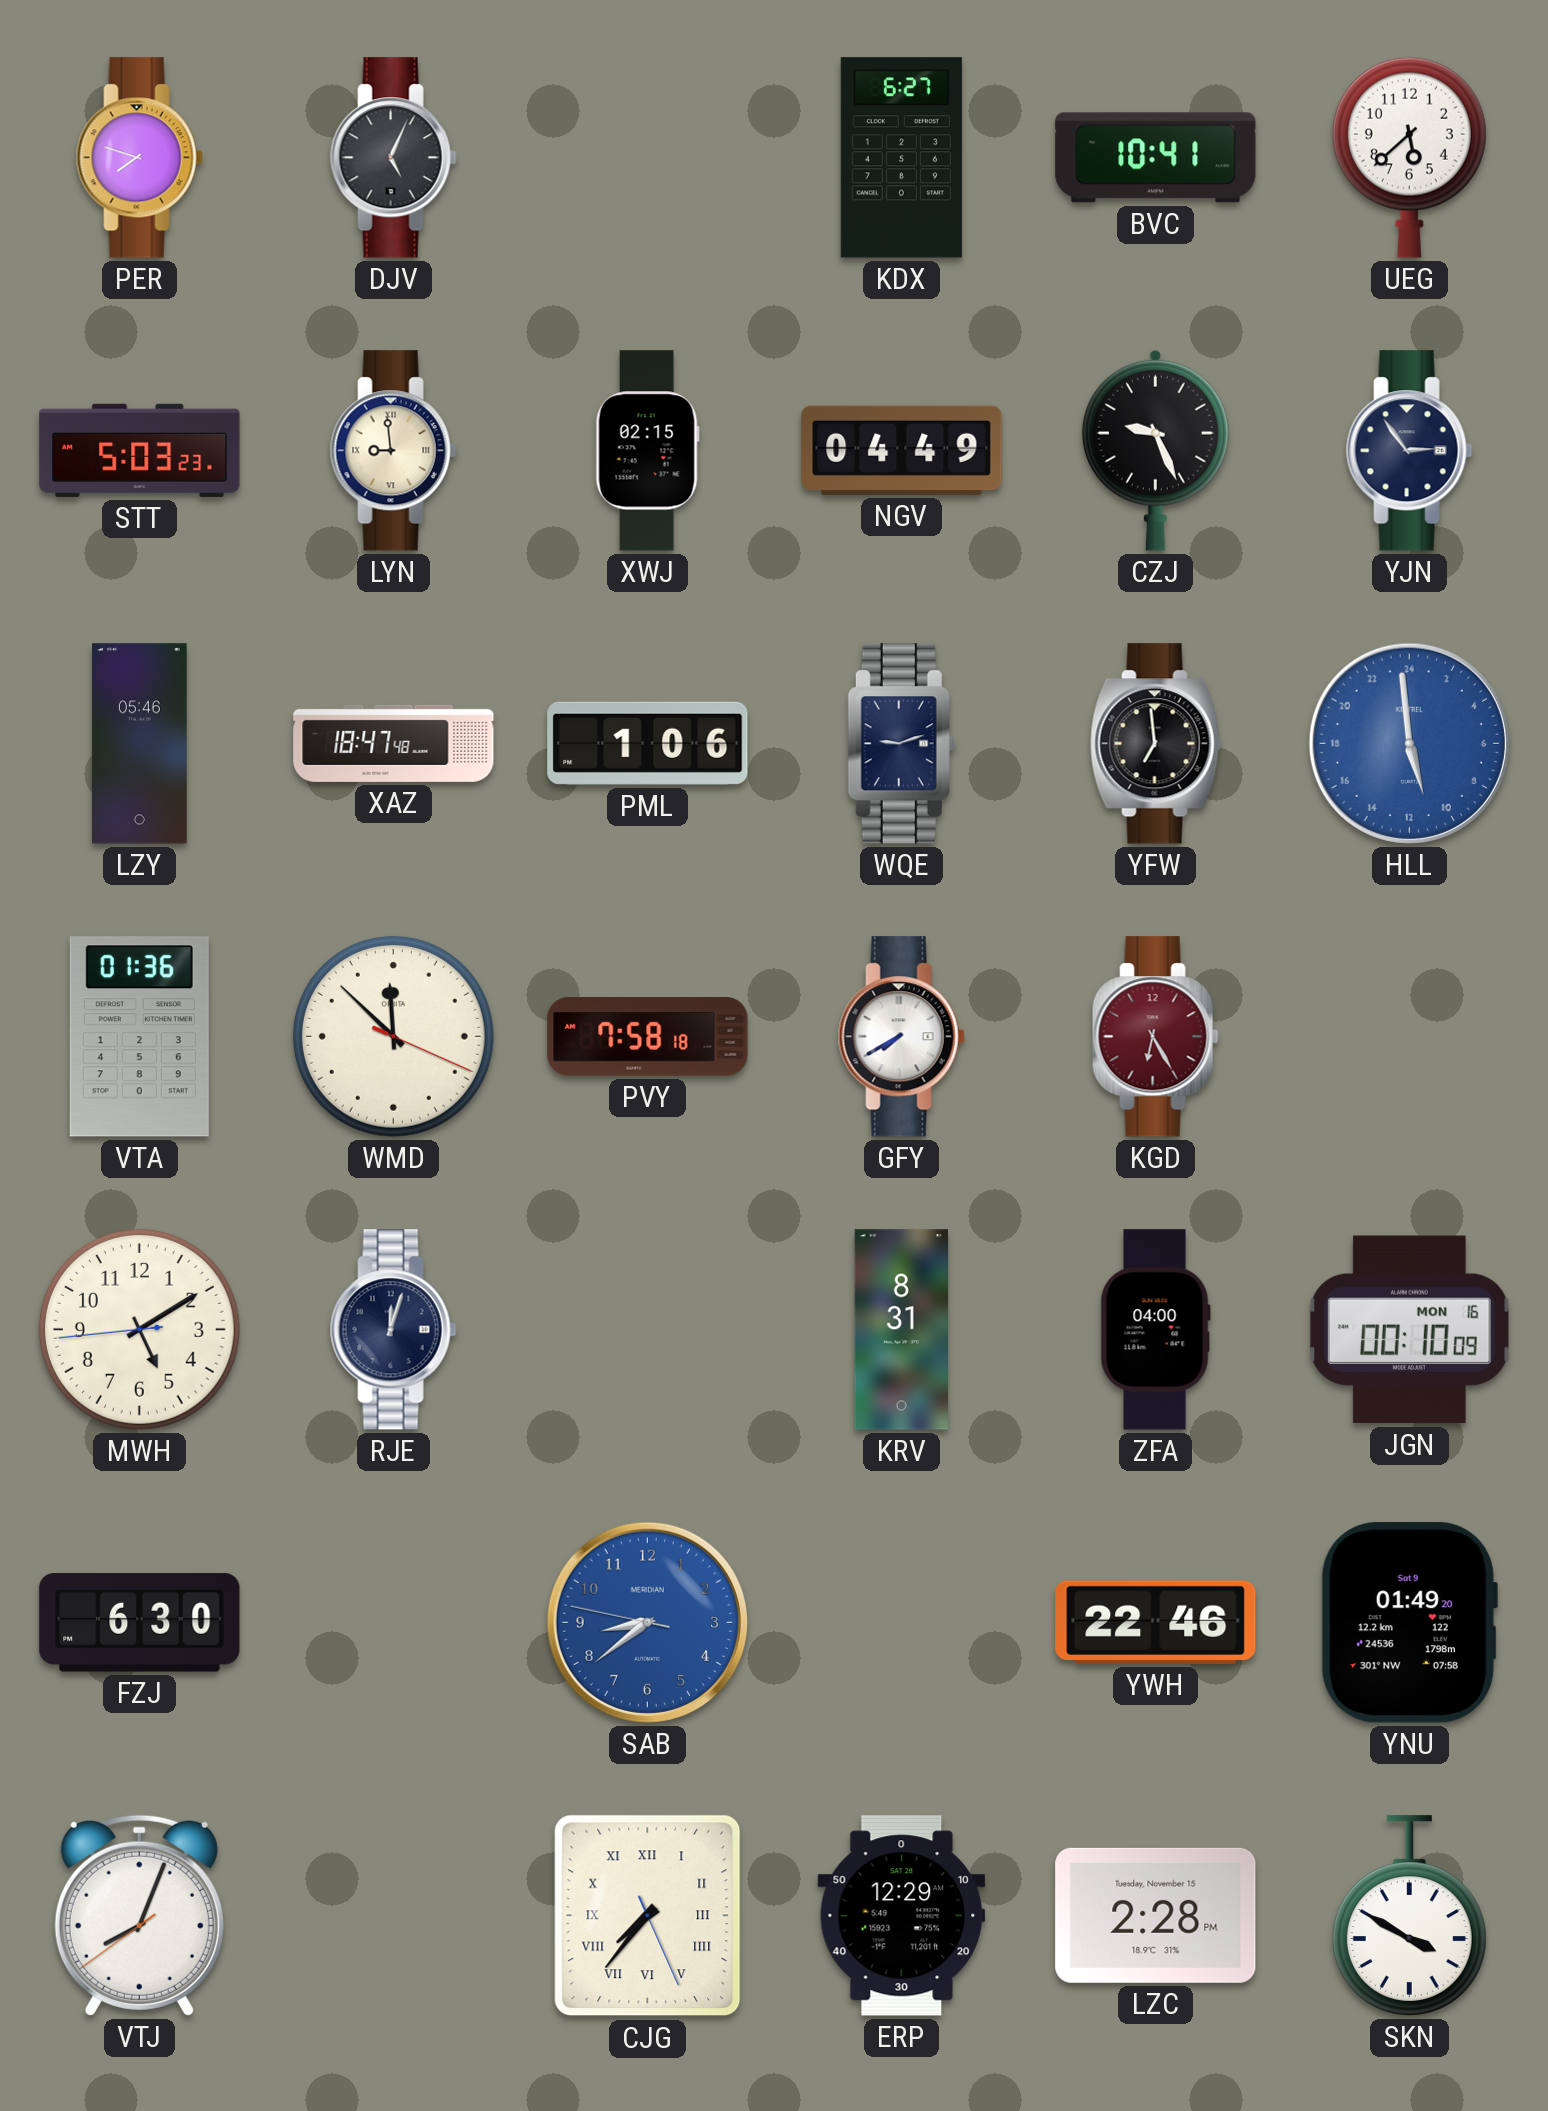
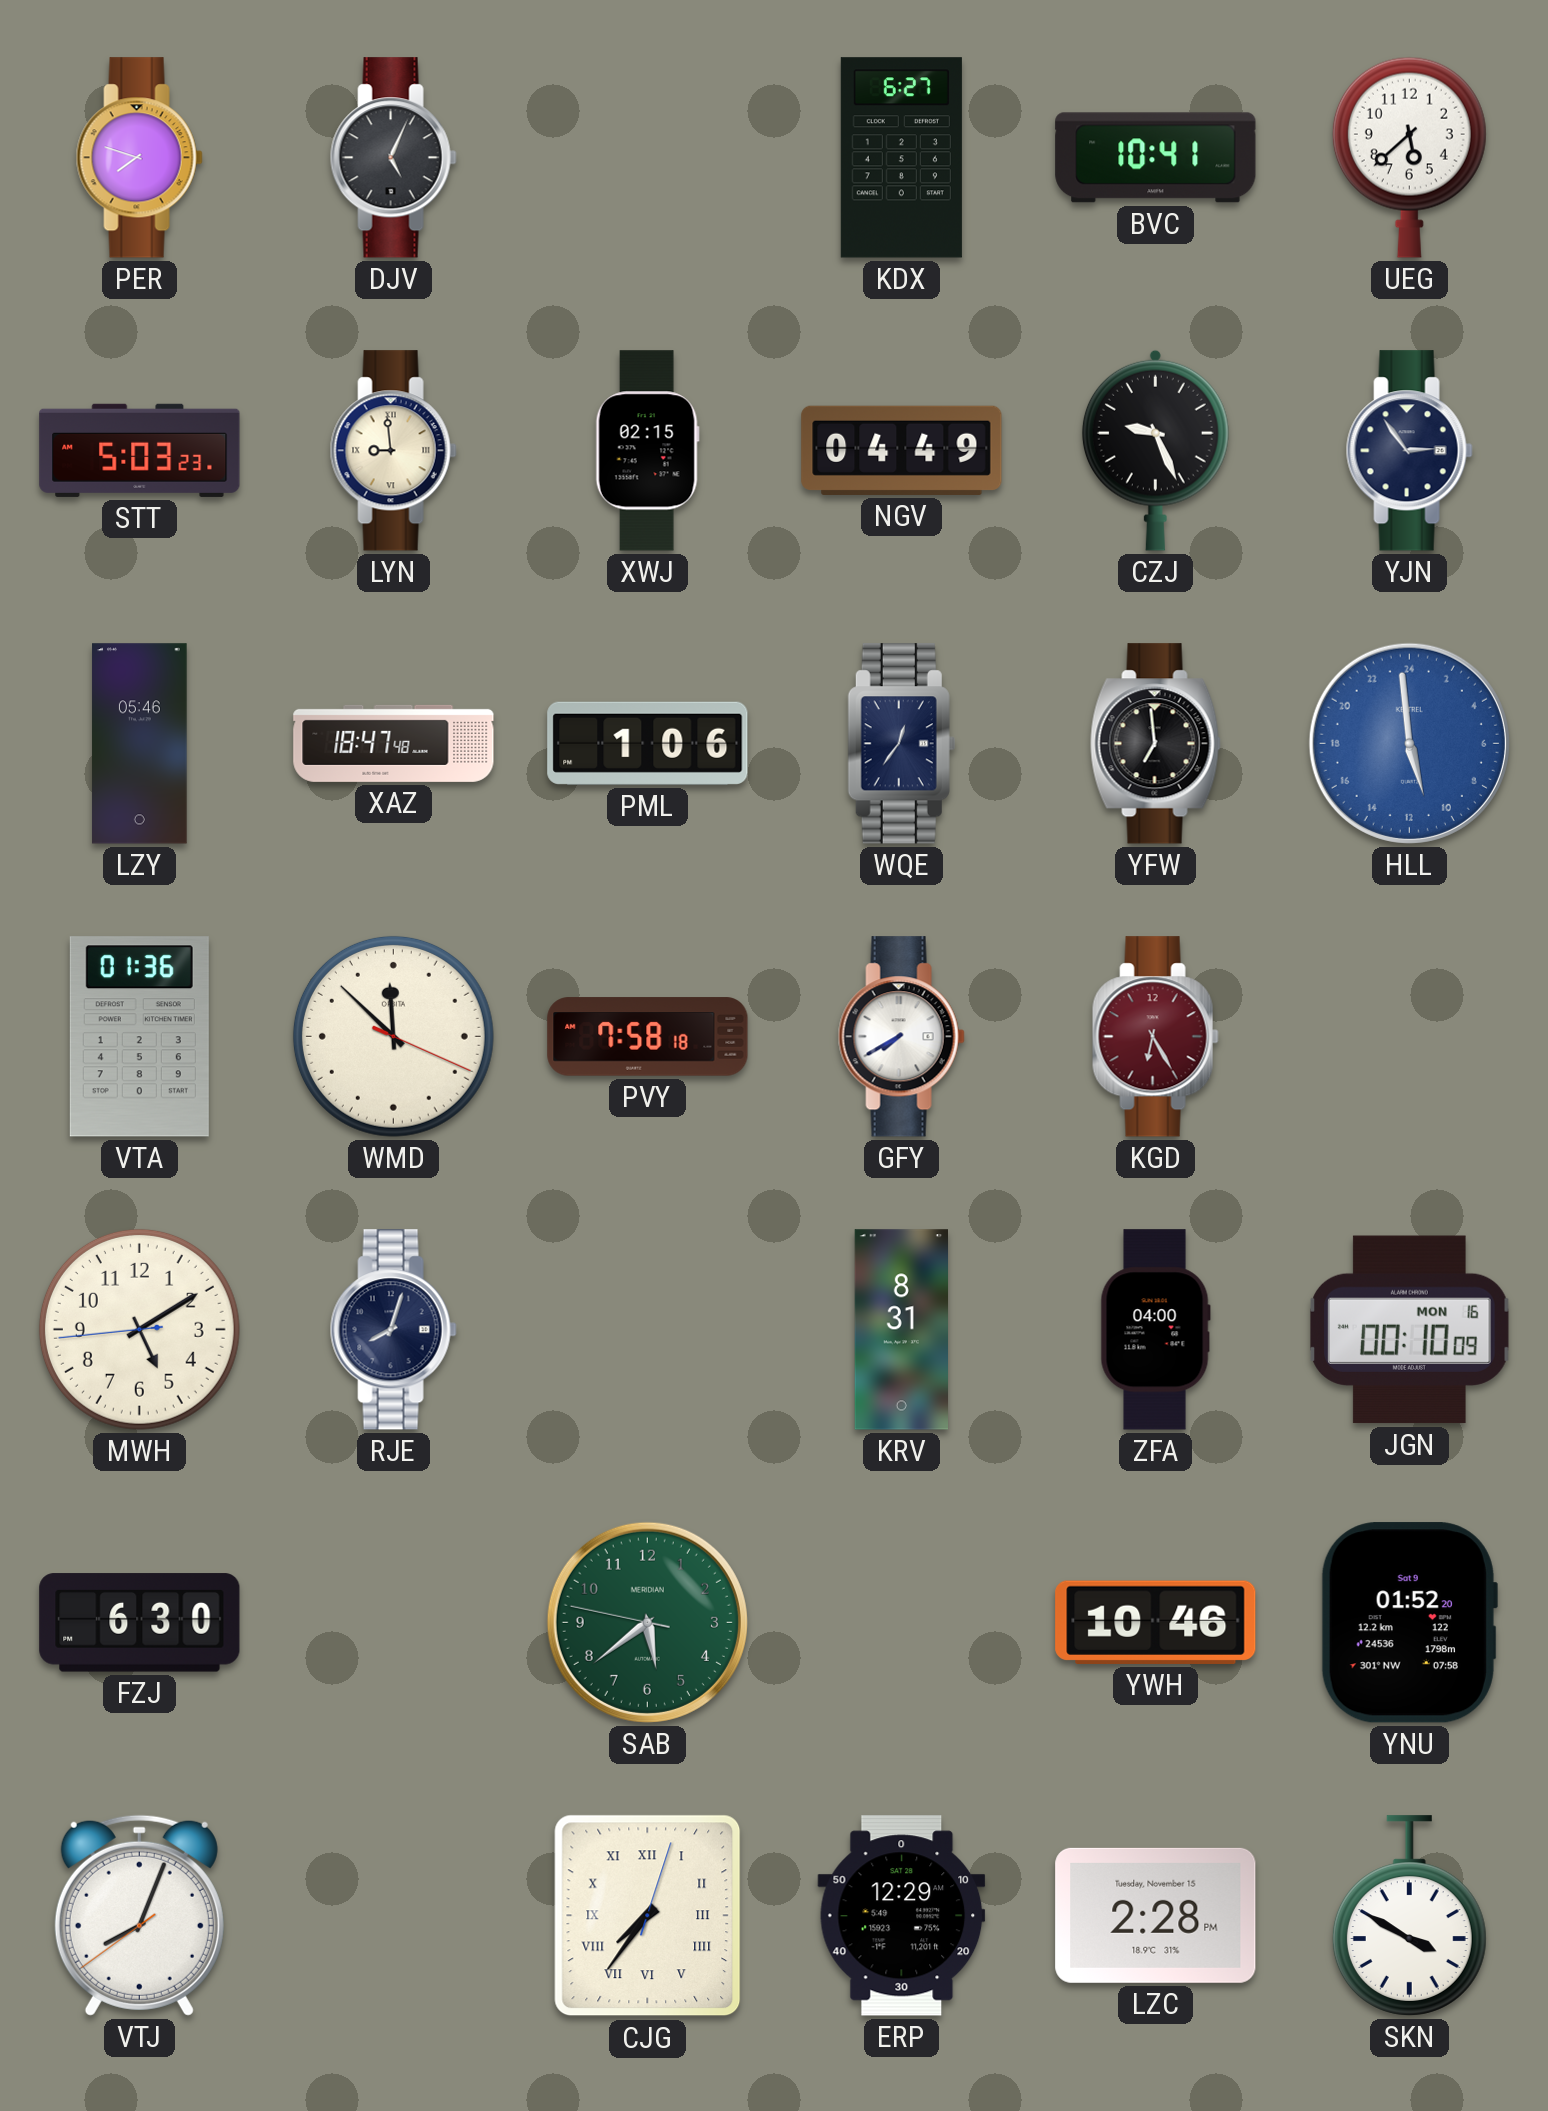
WQE: 9:12 -> 12:36 (901, 744)
RJE: 12:03 -> 8:03 (393, 1330)
SAB: 8:38 -> 5:38 (647, 1622)
SAB dial: blue -> green (647, 1622)
YWH: 22:46 -> 10:46 (1156, 1622)
YNU: 01:49 -> 01:52 (1409, 1623)
CJG: 7:36:26 -> 7:36:03 (648, 1916)
